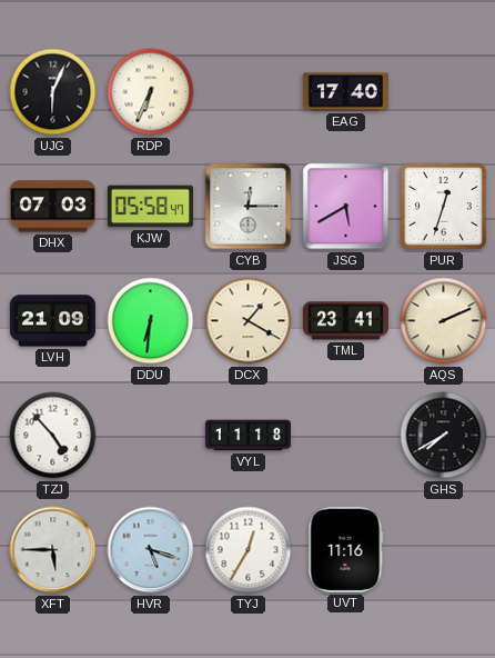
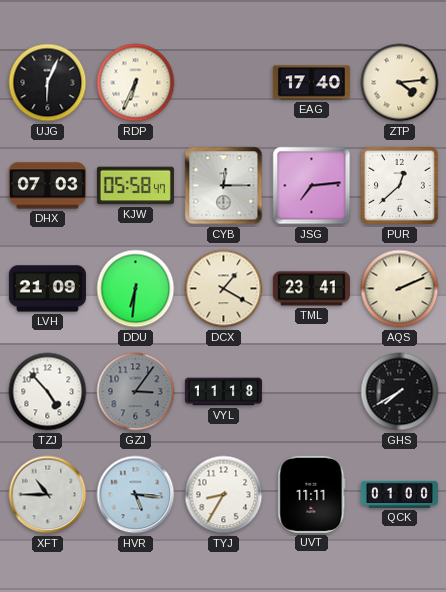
ZTP: none -> 4:14 (400, 83)
JSG: 5:40 -> 7:14 (312, 186)
PUR: 12:33 -> 12:38 (400, 186)
GZJ: none -> 3:06 (136, 392)
XFT: 5:45 -> 10:45 (48, 495)
HVR: 5:18 -> 5:16 (136, 495)
TYJ: 12:35 -> 8:35 (224, 495)
UVT: 11:16 -> 11:11 (312, 494)
QCK: none -> 01:00 (399, 494)
